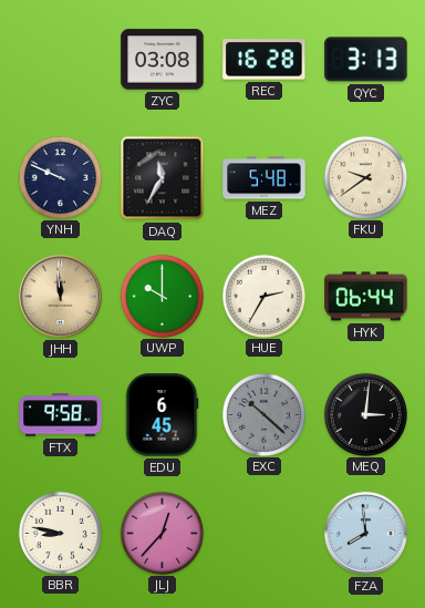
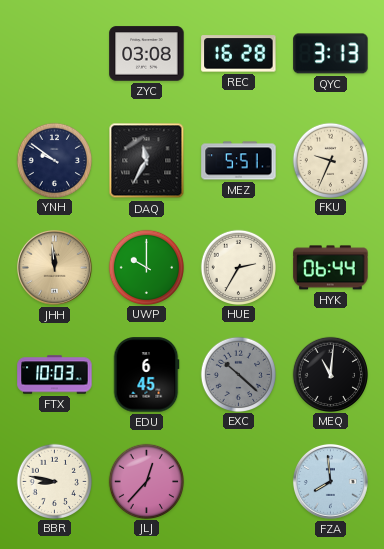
YNH: 9:49 -> 9:51 (54, 160)
MEZ: 5:48 -> 5:51 (239, 161)
FKU: 9:39 -> 9:34 (330, 160)
FTX: 9:58 -> 10:03 (55, 375)
MEQ: 3:01 -> 11:01 (330, 374)
